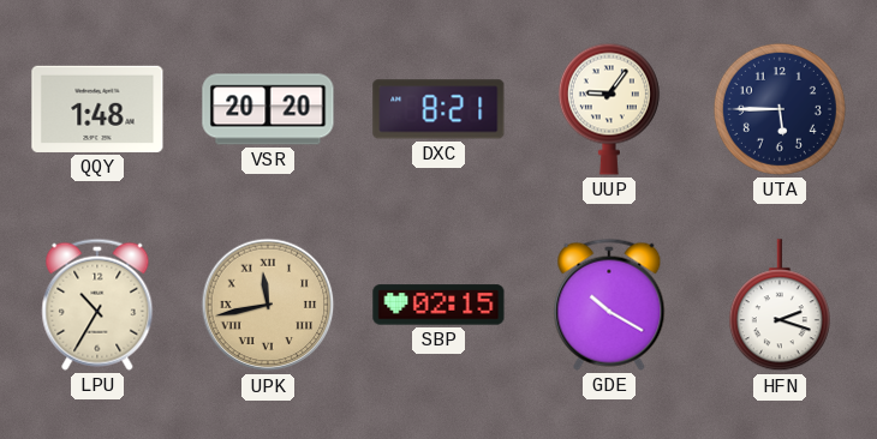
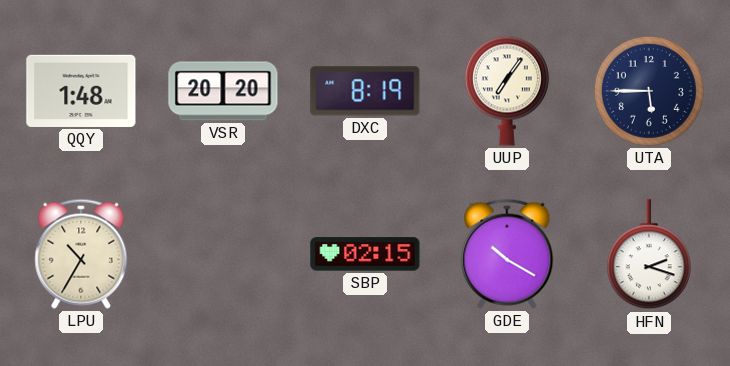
DXC: 8:21 -> 8:19 (365, 91)
UUP: 9:06 -> 7:06 (507, 91)
UPK: 11:43 -> none (268, 305)
